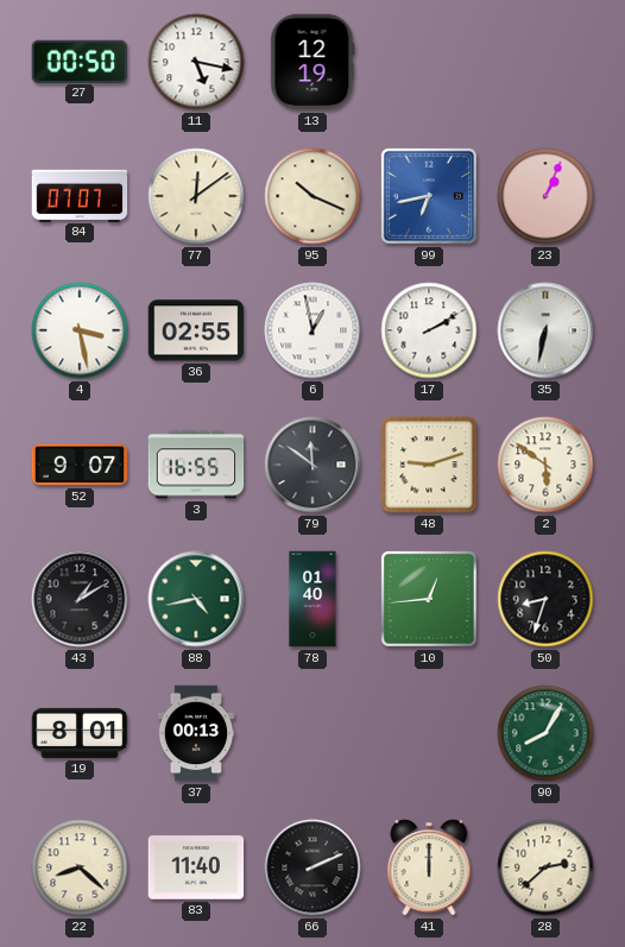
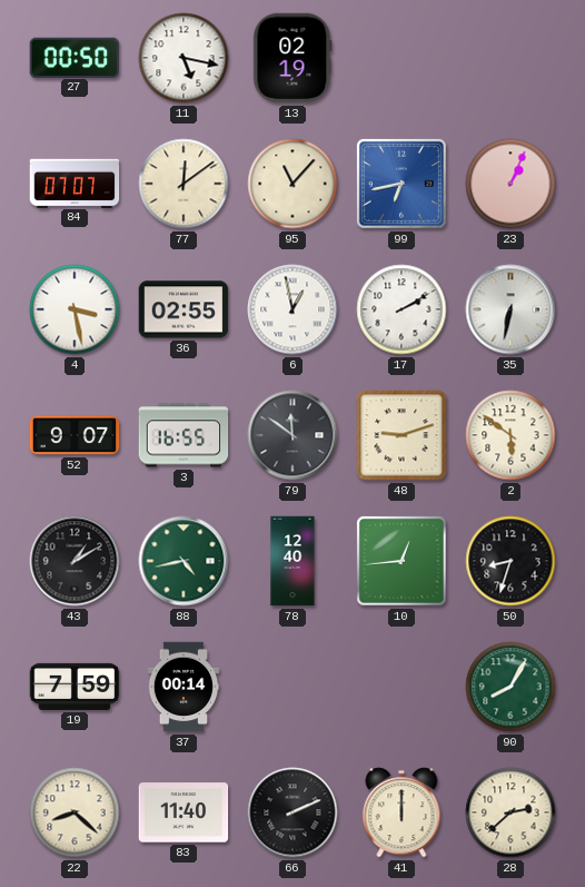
13: 12:19 -> 02:19 (292, 58)
95: 10:19 -> 11:07 (292, 184)
78: 01:40 -> 12:40 (292, 561)
19: 8:01 -> 7:59 (75, 687)
37: 00:13 -> 00:14 (184, 687)
